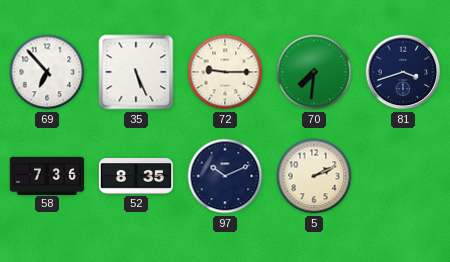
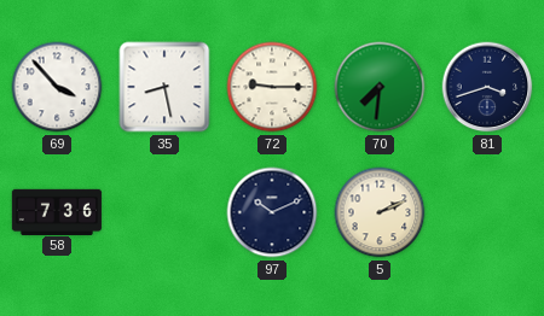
69: 6:53 -> 3:53 (57, 87)
35: 5:26 -> 8:28 (164, 87)
52: 8:35 -> none (136, 177)
